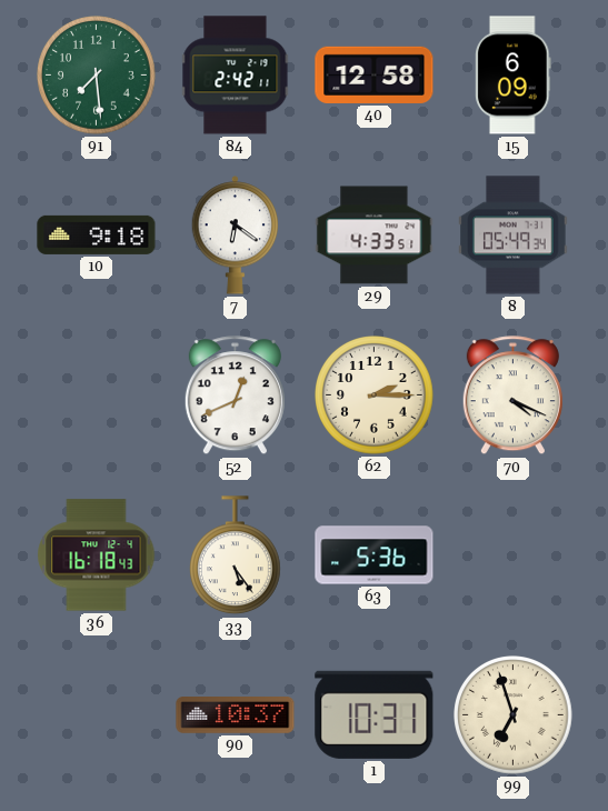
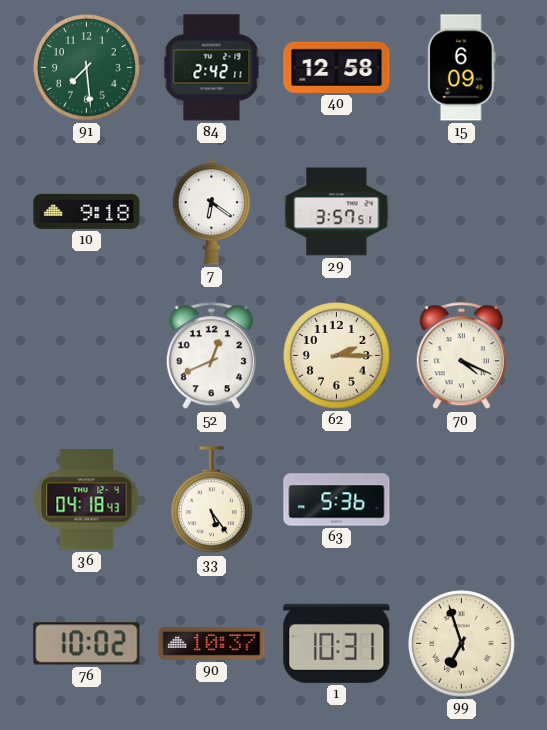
29: 4:33 -> 3:57 (337, 212)
8: 05:49 -> none (514, 236)
36: 16:18 -> 04:18 (87, 500)
76: none -> 10:02 (87, 644)
